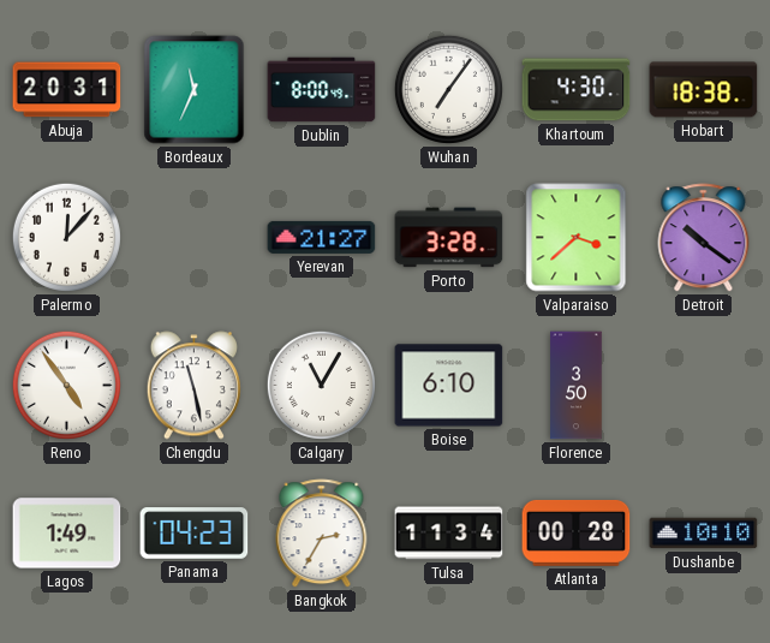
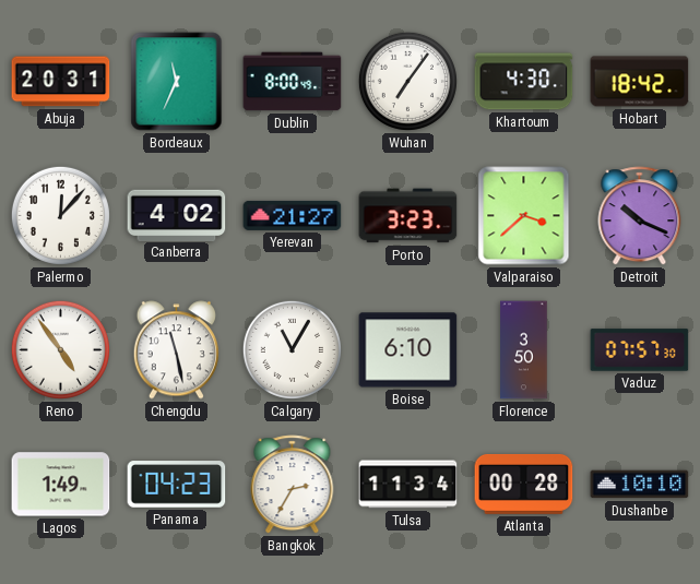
Hobart: 18:38 -> 18:42 (640, 82)
Canberra: none -> 4:02 (177, 215)
Porto: 3:28 -> 3:23 (408, 216)
Detroit: 10:21 -> 10:19 (640, 216)
Vaduz: none -> 07:57 (640, 350)
